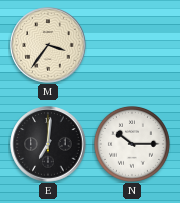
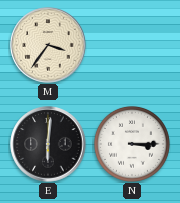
E: 7:01 -> 6:01 (48, 144)
N: 10:15 -> 3:15 (132, 144)
